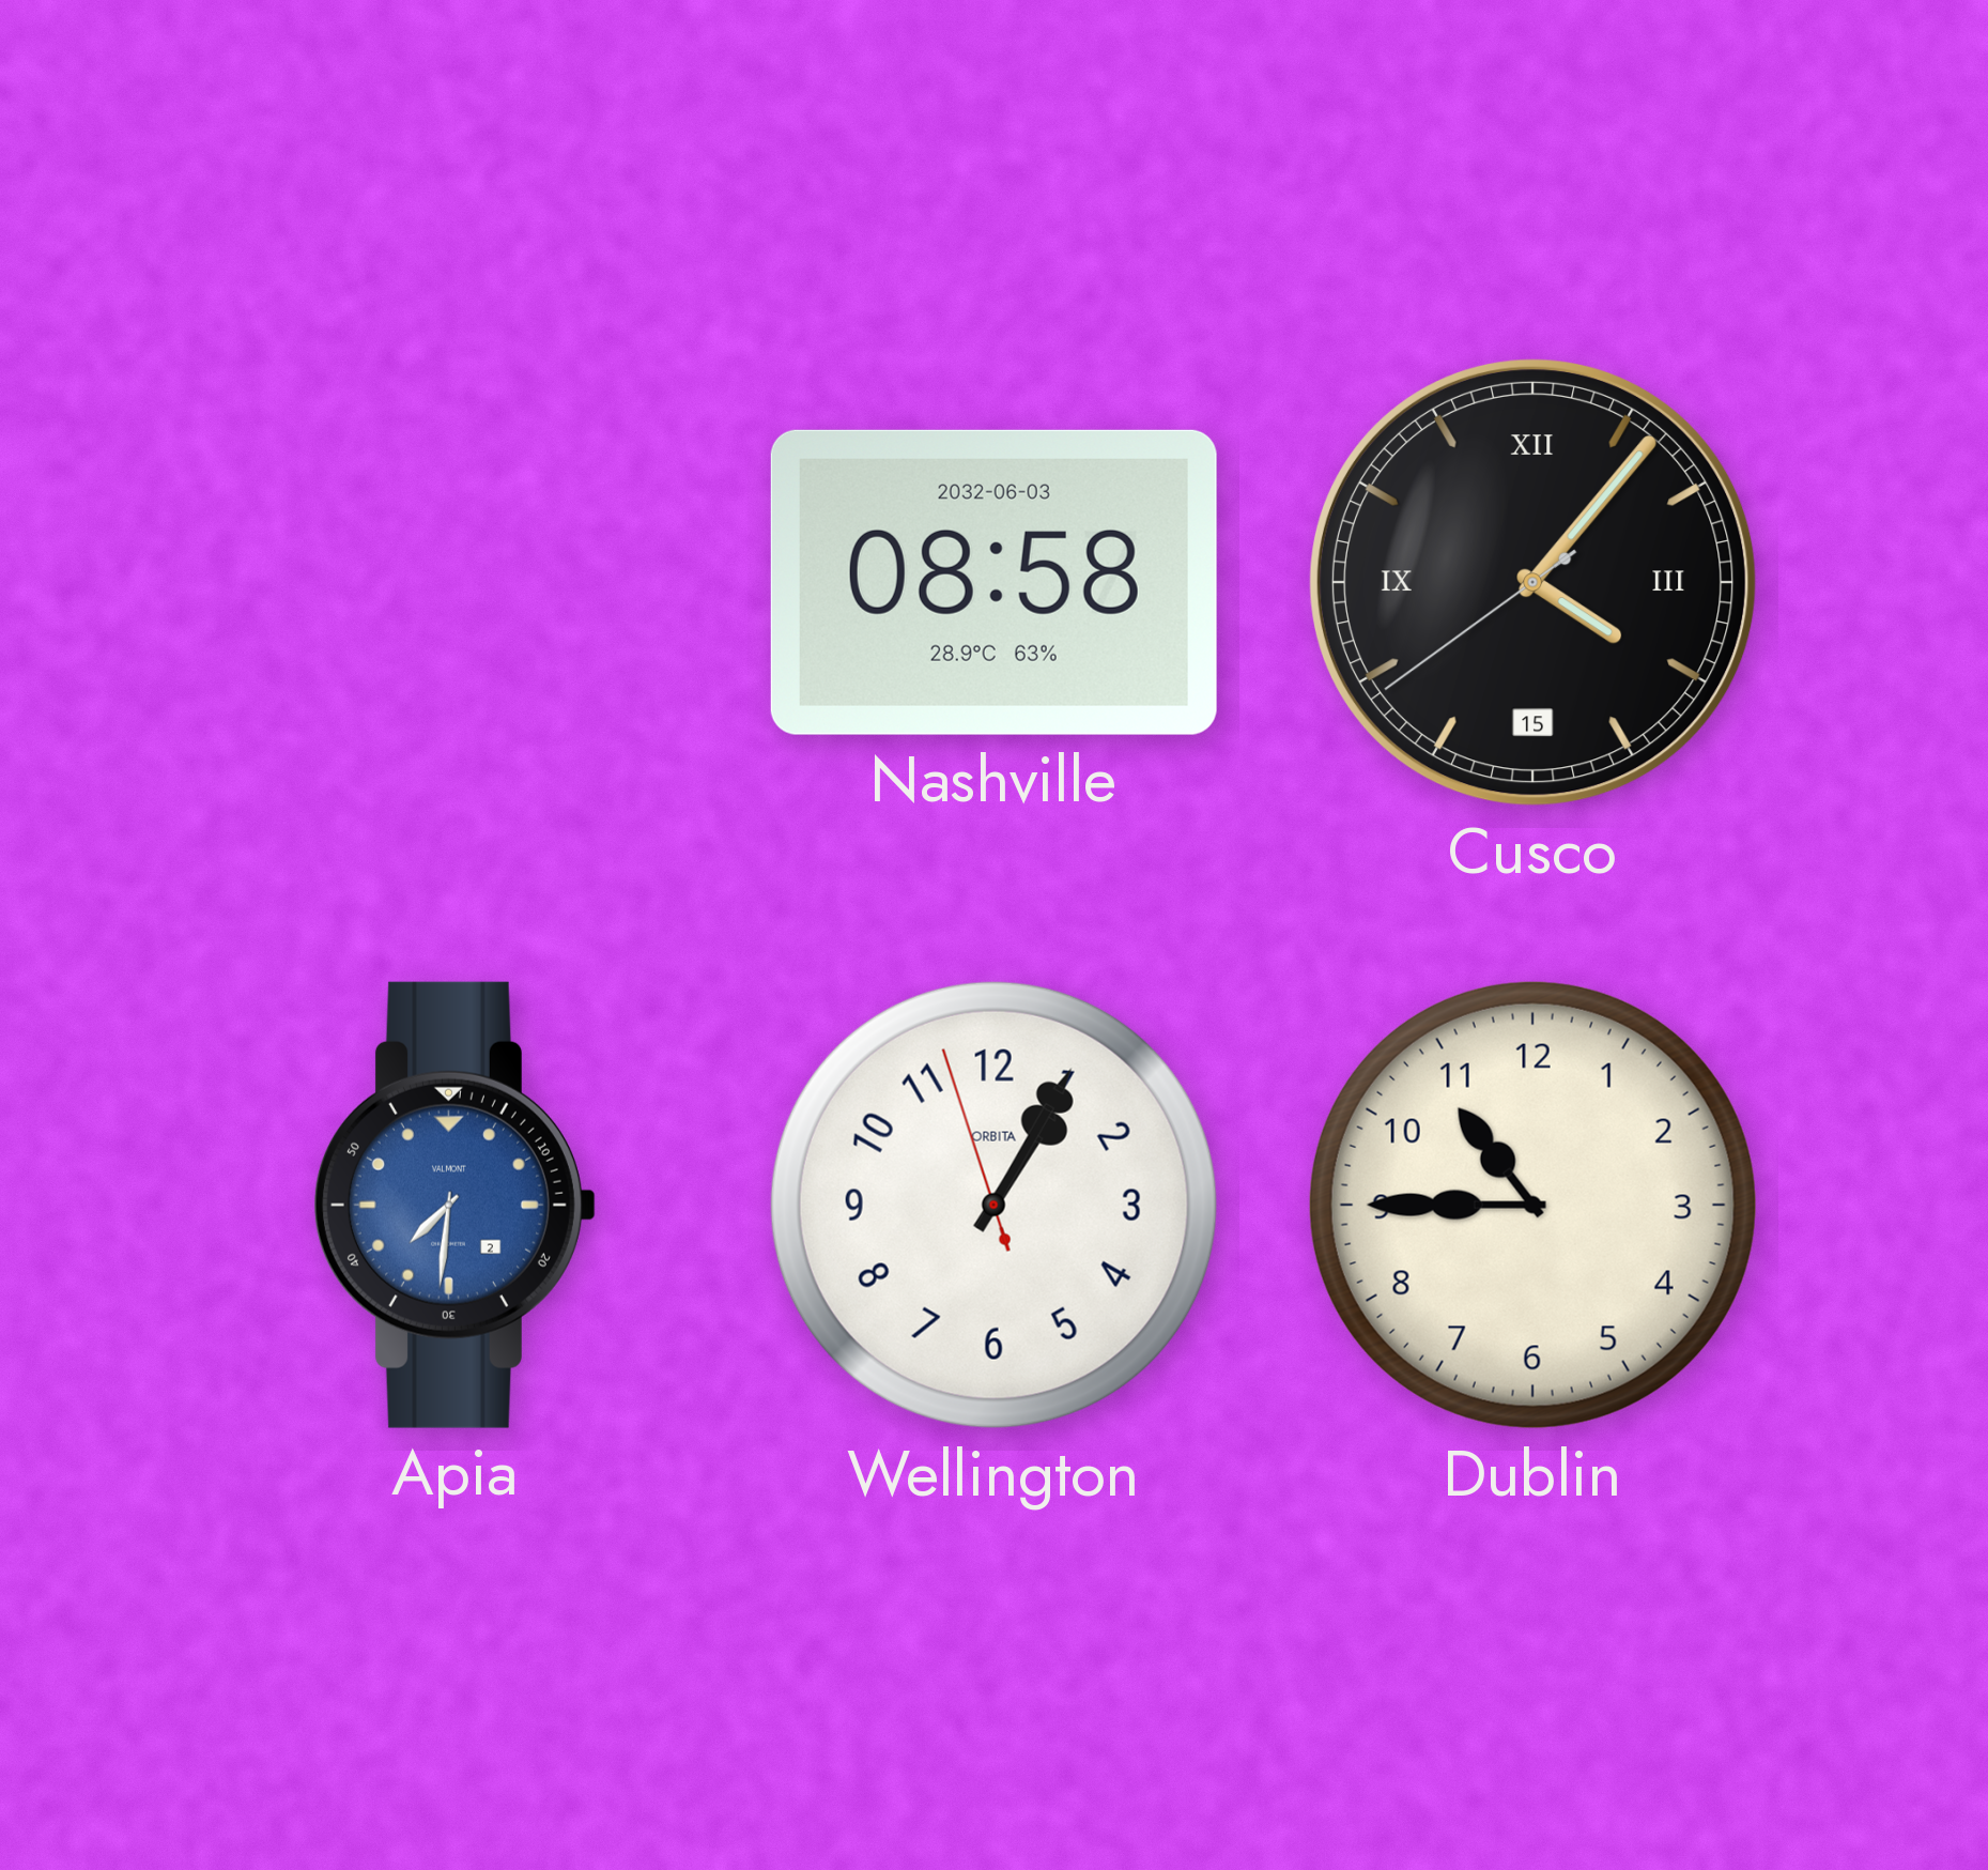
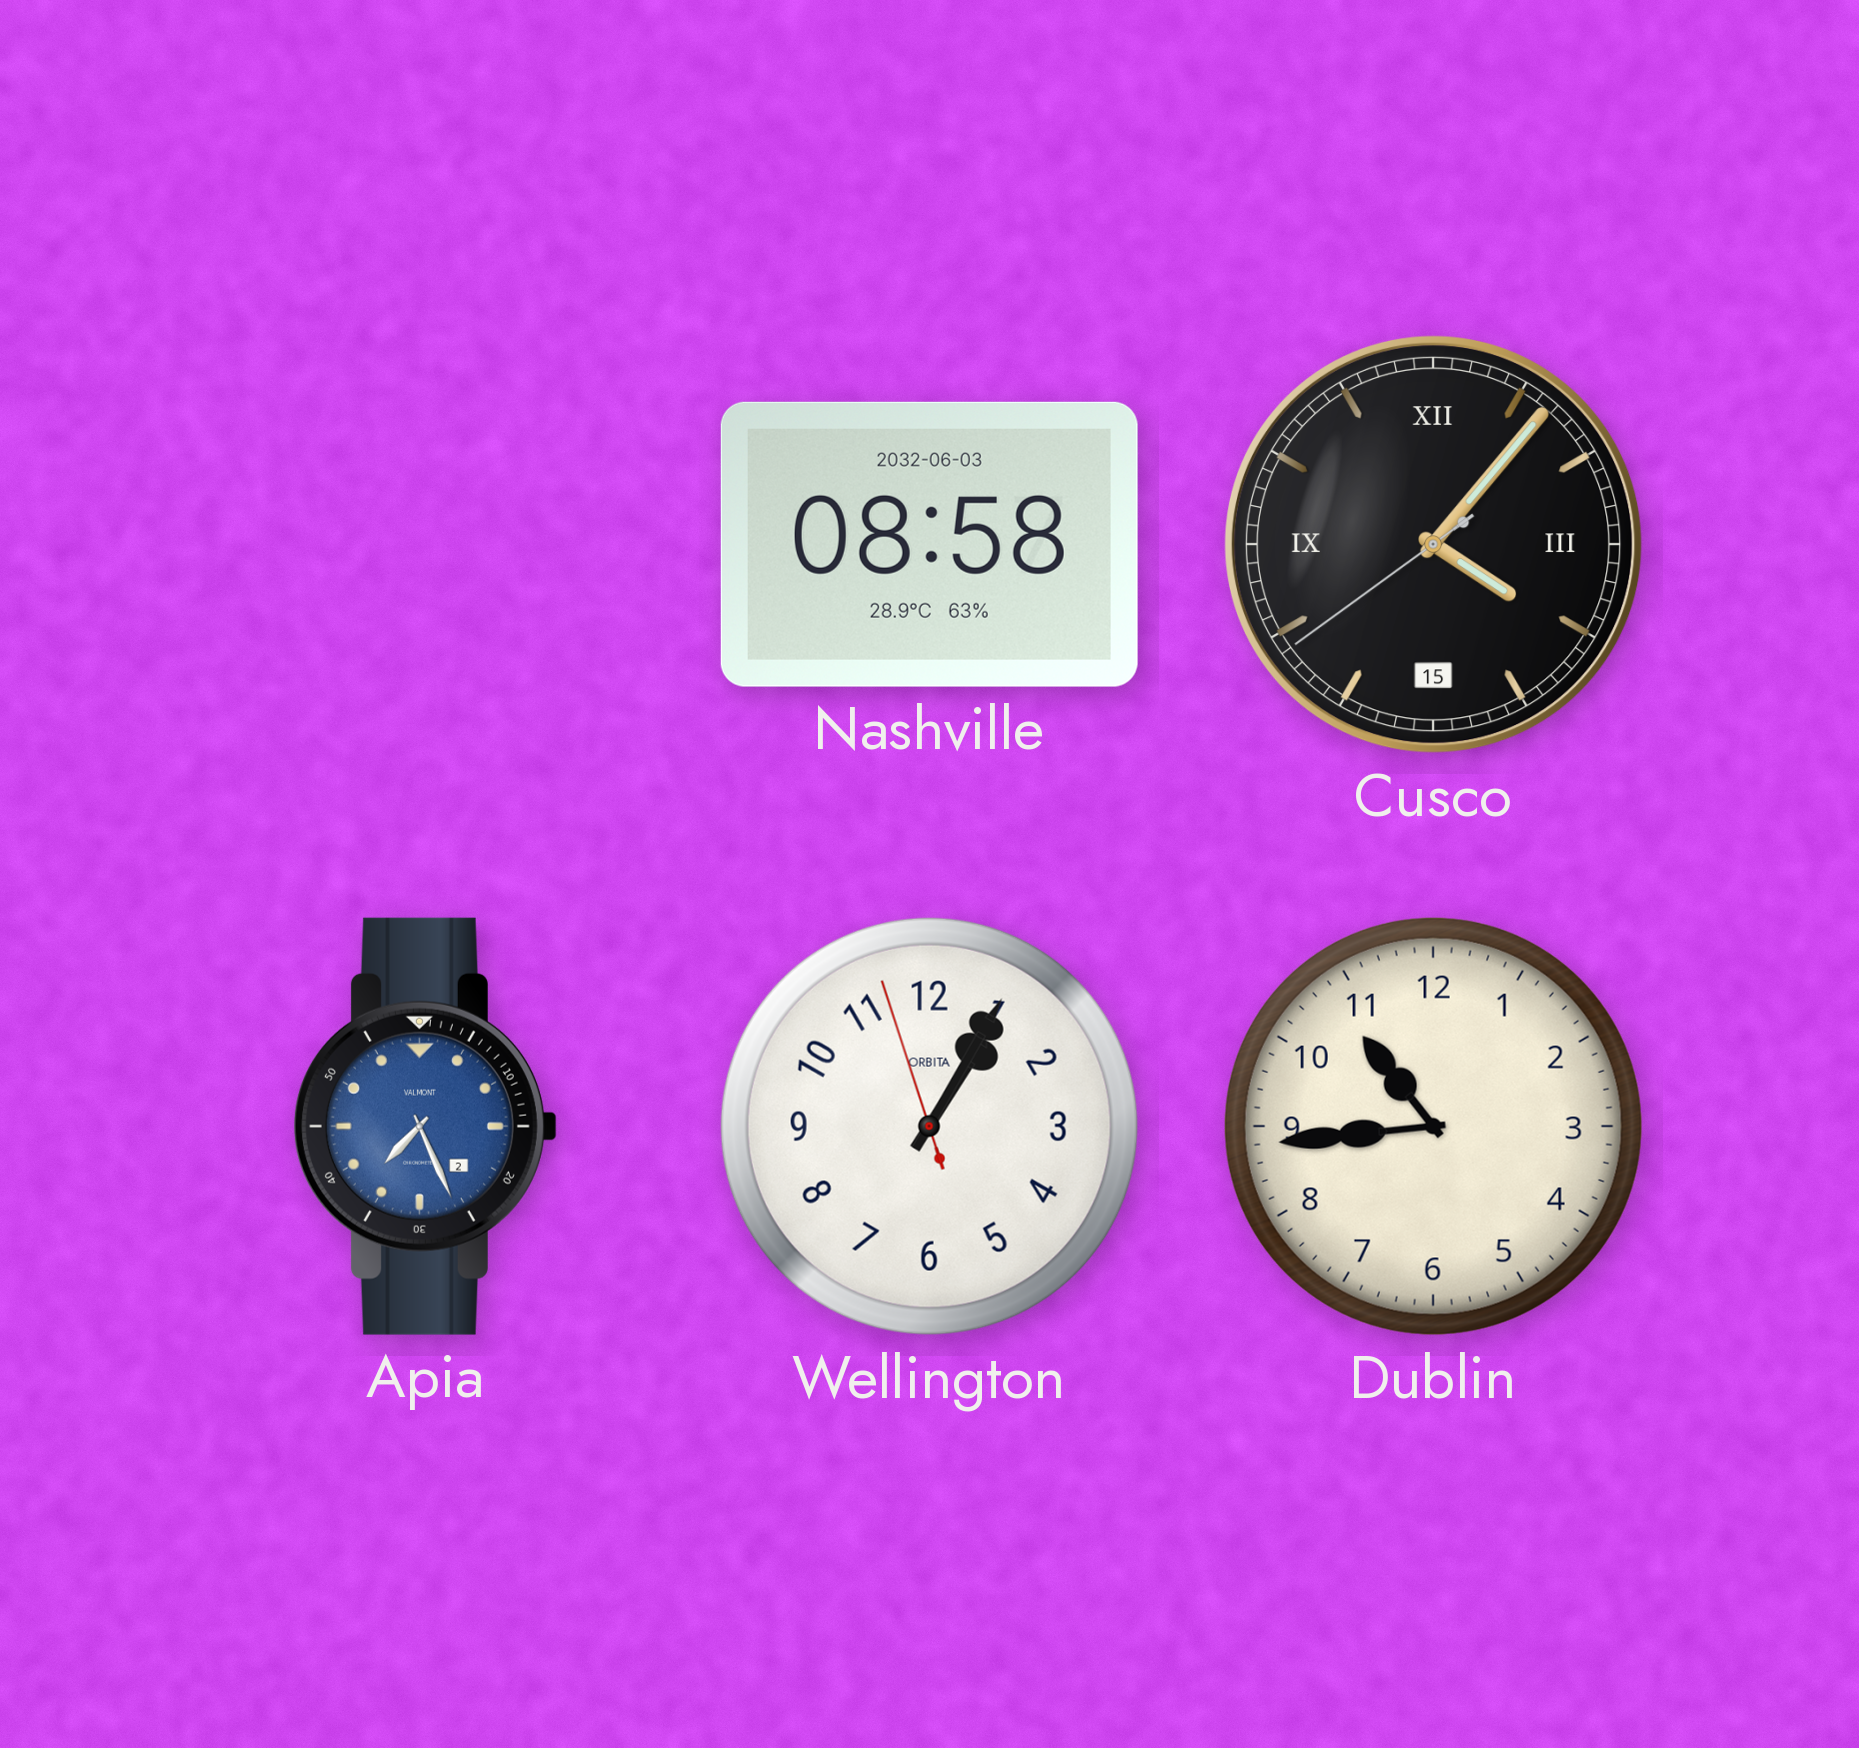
Apia: 7:31 -> 7:26 (425, 1126)
Dublin: 10:45 -> 10:44 (1433, 1126)
